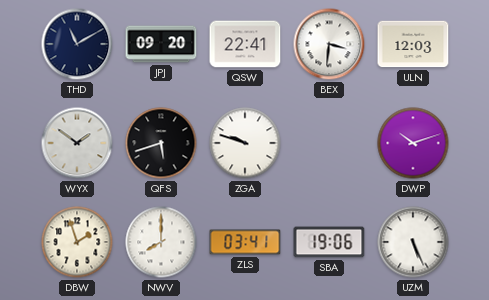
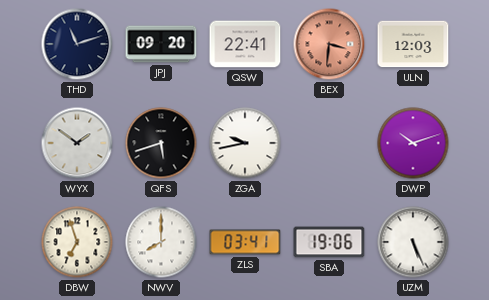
THD: 11:10 -> 11:12 (77, 44)
BEX dial: white -> salmon (329, 44)
ZGA: 9:48 -> 9:43 (245, 143)
DBW: 1:57 -> 6:57 (77, 242)
